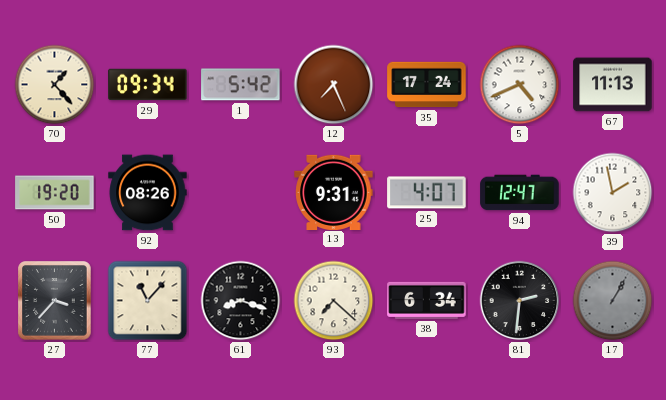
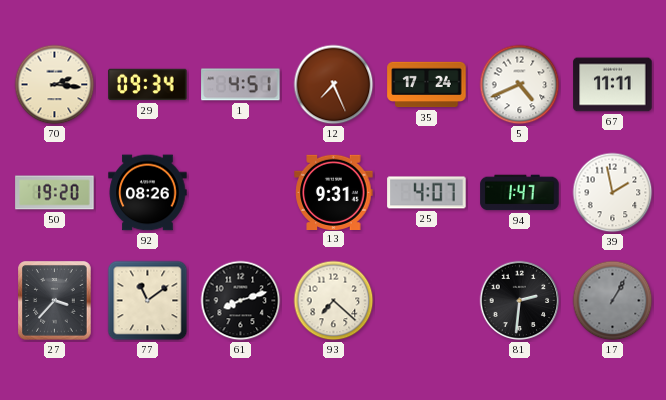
70: 1:23 -> 2:16 (55, 85)
1: 5:42 -> 4:51 (241, 85)
67: 11:13 -> 11:11 (613, 85)
94: 12:47 -> 1:47 (520, 193)
77: 11:07 -> 11:09 (148, 301)
61: 8:18 -> 8:12 (241, 301)
38: 6:34 -> none (427, 300)
